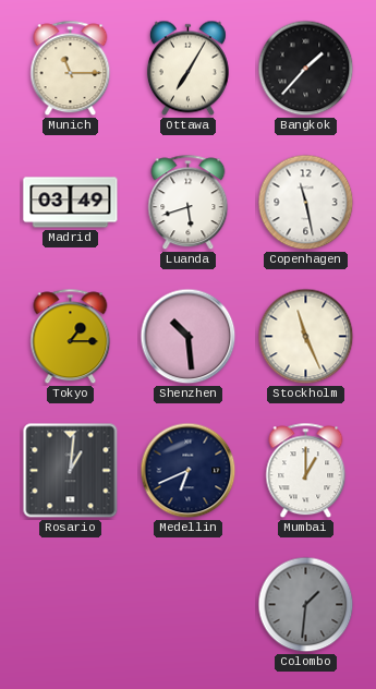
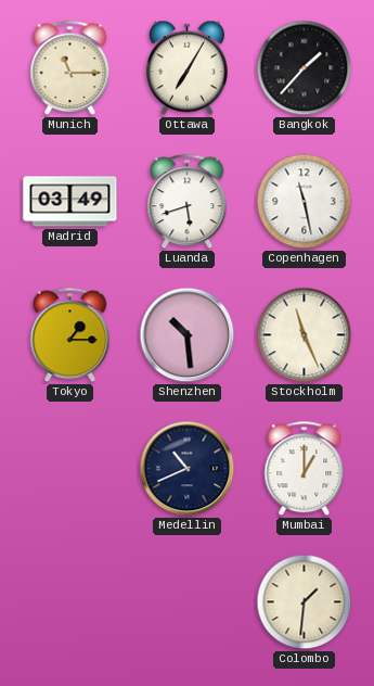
Rosario: 1:01 -> none (71, 471)
Medellin: 6:41 -> 10:41 (188, 469)
Colombo dial: grey -> cream (305, 602)
